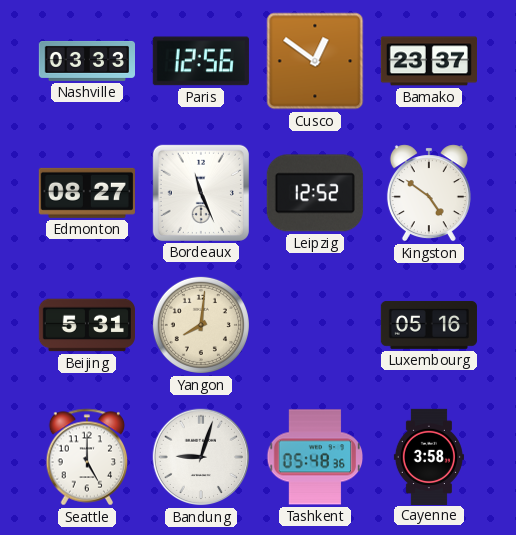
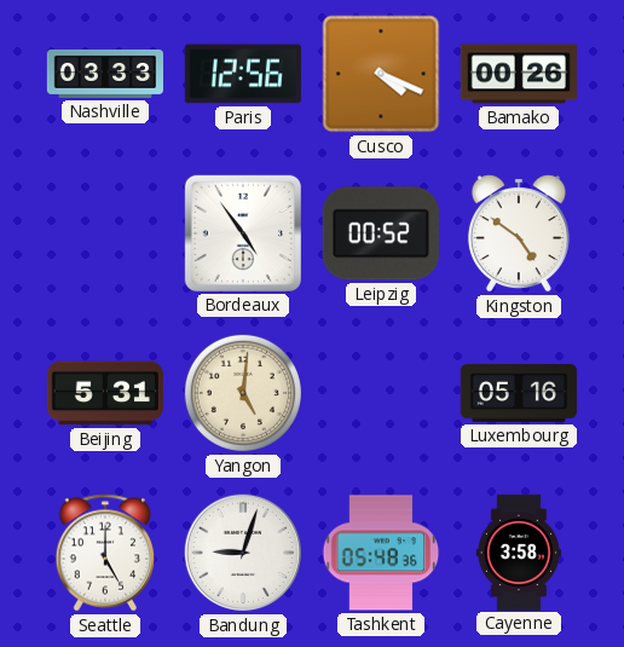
Cusco: 12:51 -> 4:19 (381, 74)
Bamako: 23:37 -> 00:26 (519, 74)
Edmonton: 08:27 -> none (87, 193)
Bordeaux: 11:26 -> 4:54 (243, 233)
Leipzig: 12:52 -> 00:52 (381, 233)
Yangon: 8:01 -> 5:01 (243, 393)
